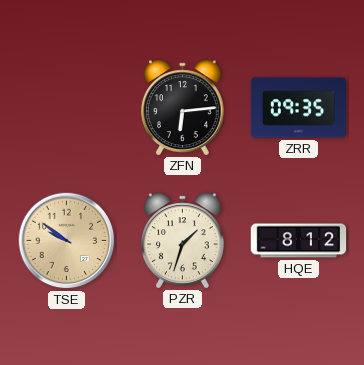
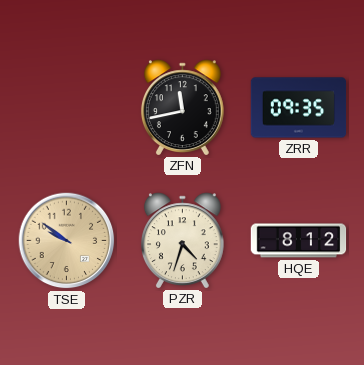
ZFN: 6:14 -> 11:43 (182, 107)
PZR: 1:33 -> 4:33 (182, 240)
